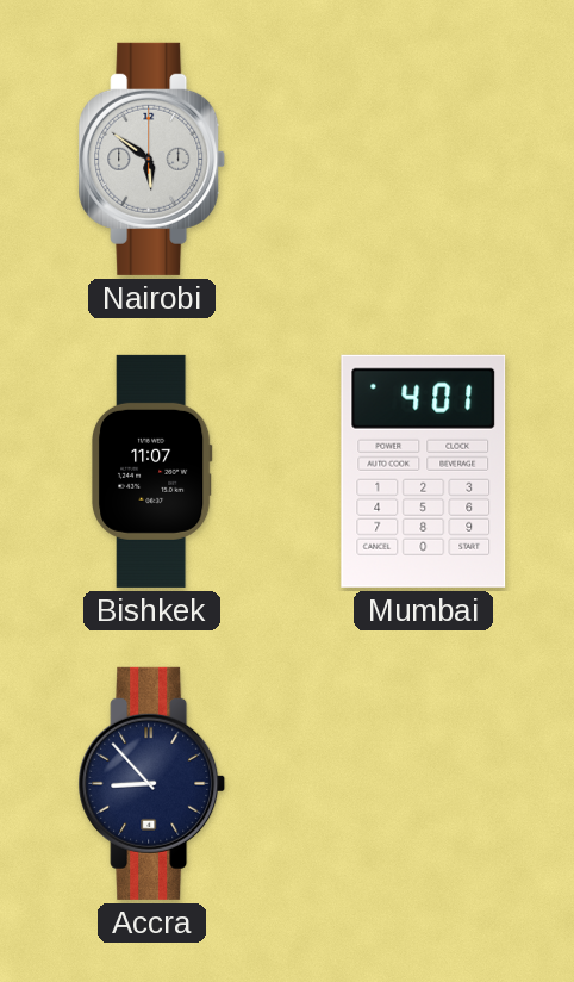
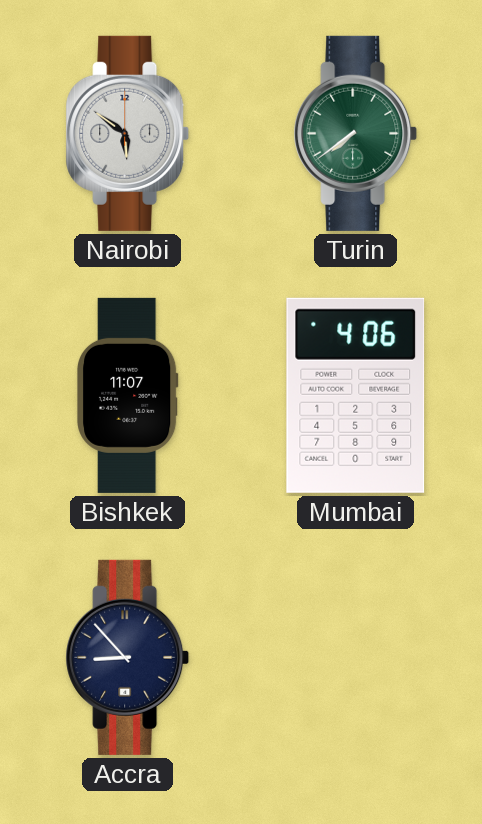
Turin: none -> 7:39 (356, 133)
Mumbai: 4:01 -> 4:06 (356, 395)
